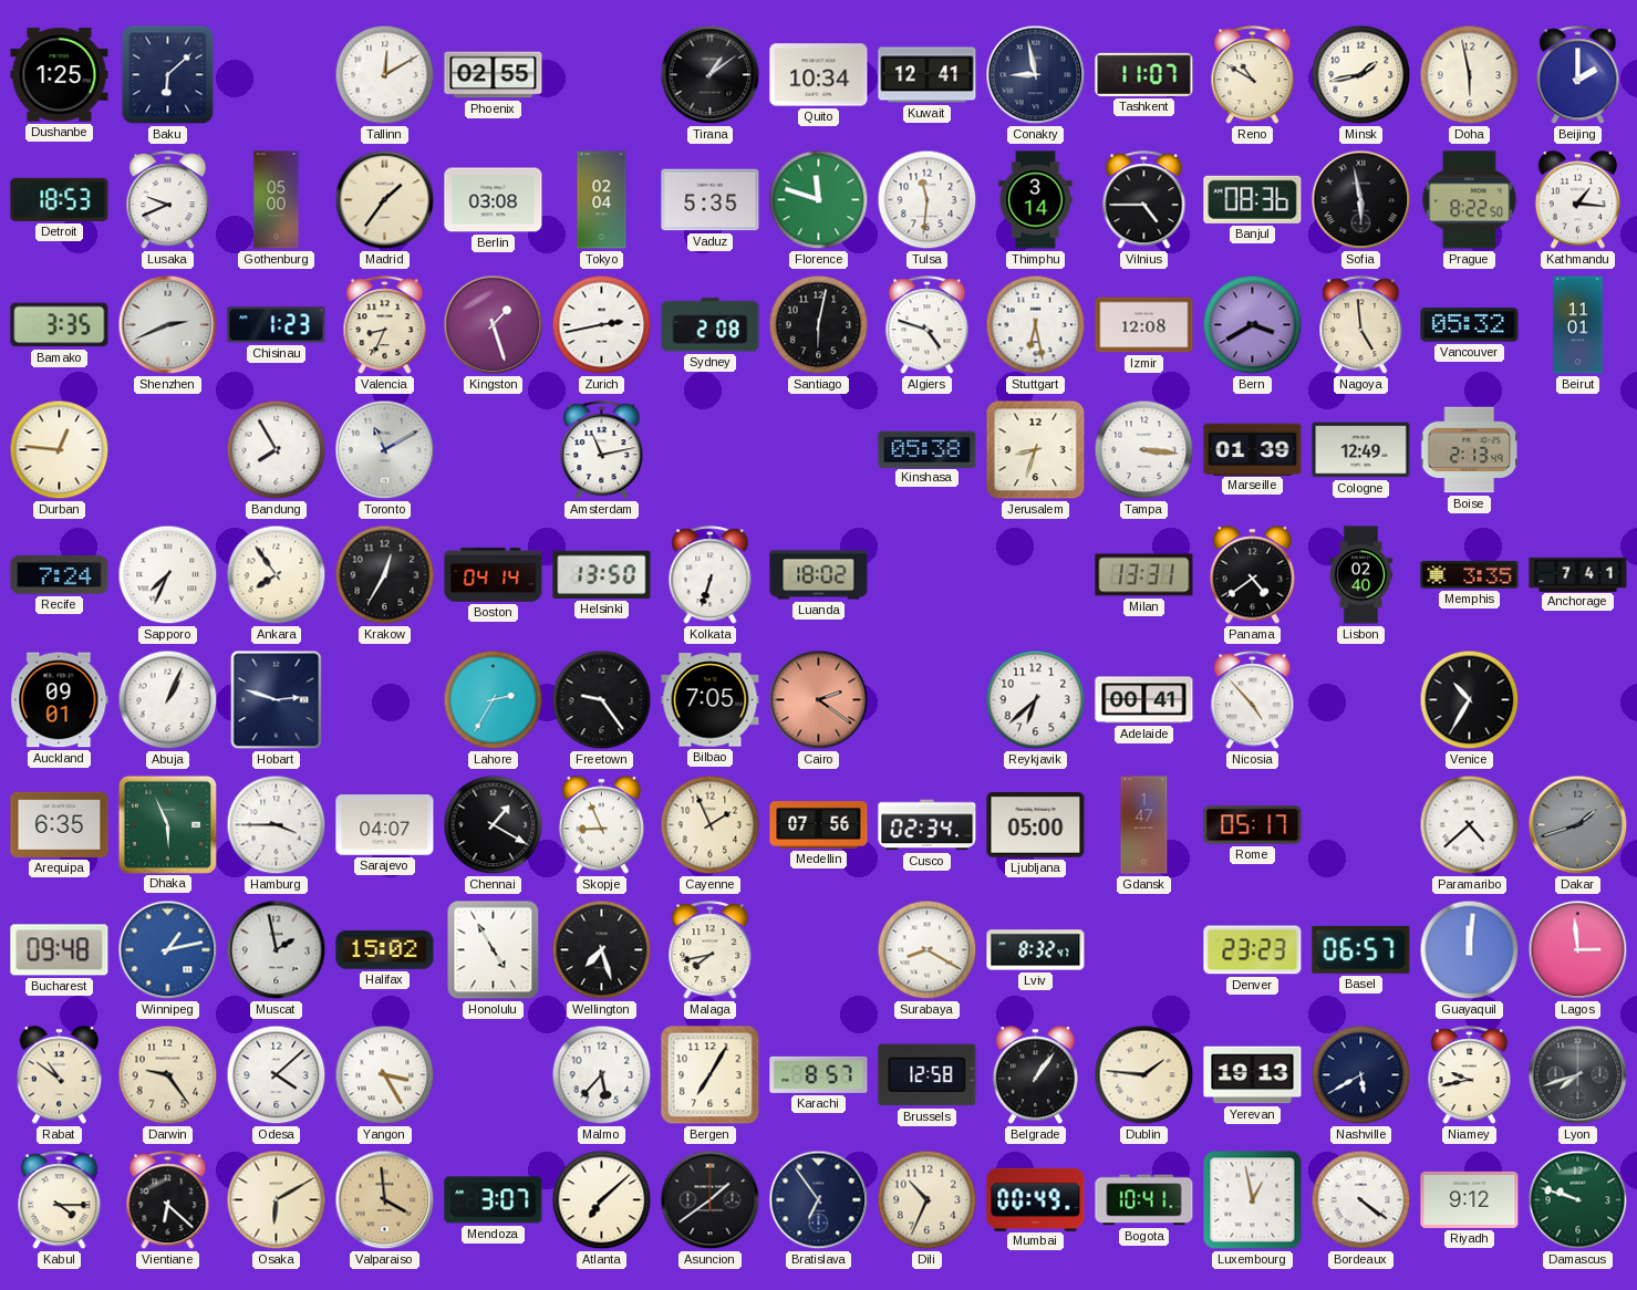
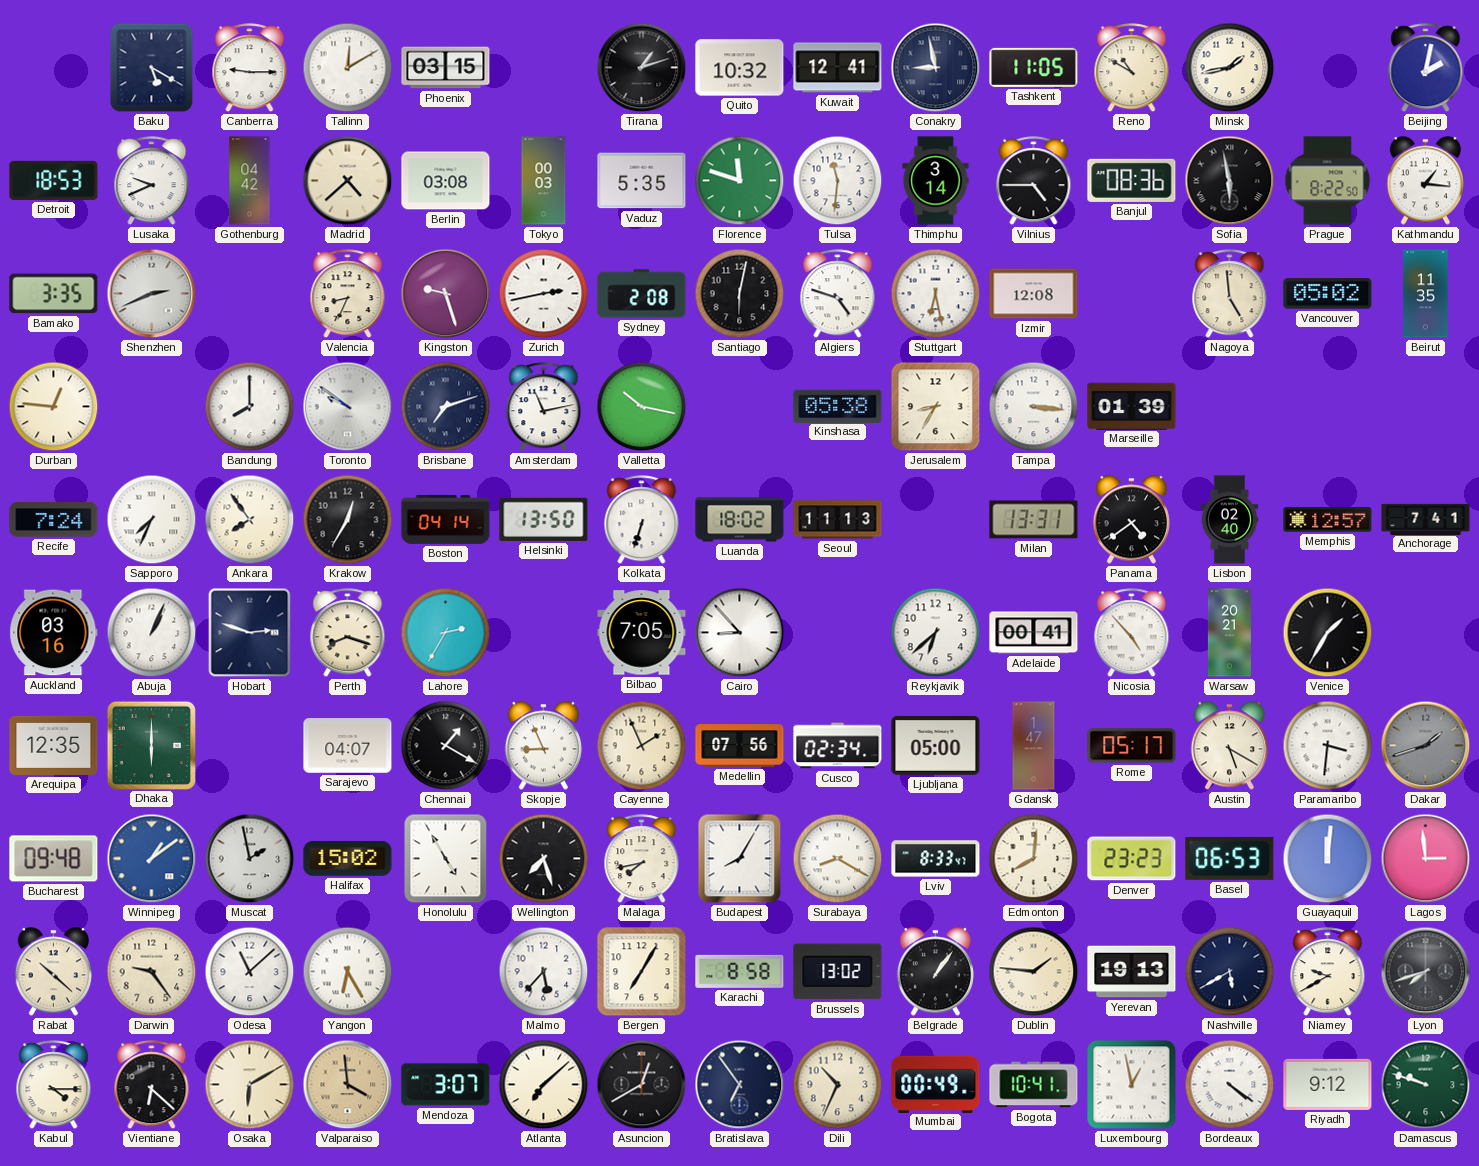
Dushanbe: 1:25 -> none (60, 75)
Baku: 6:08 -> 5:20 (152, 68)
Canberra: none -> 9:15 (250, 68)
Phoenix: 02:55 -> 03:15 (446, 68)
Tirana: 1:09 -> 1:12 (642, 68)
Quito: 10:34 -> 10:32 (740, 68)
Tashkent: 11:07 -> 11:05 (1034, 67)
Doha: 5:58 -> none (1470, 75)
Beijing: 2:00 -> 2:02 (1426, 68)
Gothenburg: 05:00 -> 04:42 (250, 181)
Madrid: 1:36 -> 4:38 (348, 181)
Tokyo: 02:04 -> 00:03 (544, 181)
Chisinau: 1:23 -> none (277, 325)
Kingston: 1:27 -> 9:27 (446, 294)
Bern: 3:40 -> none (1253, 325)
Vancouver: 05:32 -> 05:02 (1328, 294)
Beirut: 11:01 -> 11:35 (1426, 294)
Bandung: 7:55 -> 8:00 (250, 407)
Toronto: 11:10 -> 9:51 (348, 407)
Brisbane: none -> 7:12 (446, 407)
Valletta: none -> 10:17 (642, 407)
Jerusalem: 8:33 -> 8:35 (936, 407)
Cologne: 12:49 -> none (1361, 450)
Boise: 2:13 -> none (1470, 450)
Seoul: none -> 11:13 (838, 520)
Memphis: 3:35 -> 12:57 (1328, 520)
Auckland: 09:01 -> 03:16 (54, 633)
Perth: none -> 8:18 (348, 633)
Freetown: 9:24 -> none (602, 700)
Cairo: 2:21 -> 8:53 (740, 633)
Cairo dial: salmon -> white (740, 633)
Warsaw: none -> 20:21 (1229, 633)
Venice: 10:35 -> 1:35 (1328, 633)
Arequipa: 6:35 -> 12:35 (54, 745)
Dhaka: 5:56 -> 6:00 (151, 745)
Hamburg: 3:45 -> none (277, 825)
Austin: none -> 5:20 (1229, 746)
Paramaribo: 4:38 -> 3:31 (1328, 746)
Winnipeg: 1:13 -> 1:09 (152, 859)
Budapest: none -> 8:05 (740, 859)
Lviv: 8:32 -> 8:33 (936, 859)
Edmonton: none -> 8:01 (1034, 859)
Basel: 06:57 -> 06:53 (1230, 858)
Rabat: 10:51 -> 10:22 (53, 972)
Odesa: 4:08 -> 11:08 (250, 972)
Yangon: 3:25 -> 6:25 (348, 972)
Karachi: 8:57 -> 8:58 (740, 971)
Brussels: 12:58 -> 13:02 (838, 972)
Niamey: 9:43 -> 9:40 (1328, 972)
Asuncion: 1:39 -> 12:40 (642, 1085)
